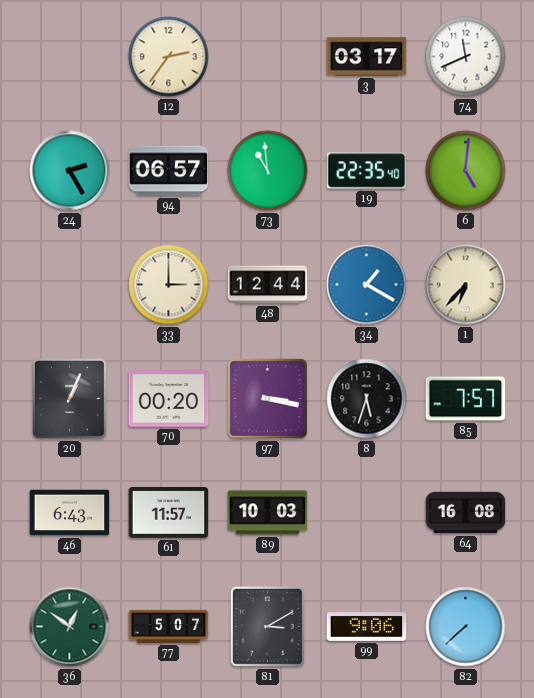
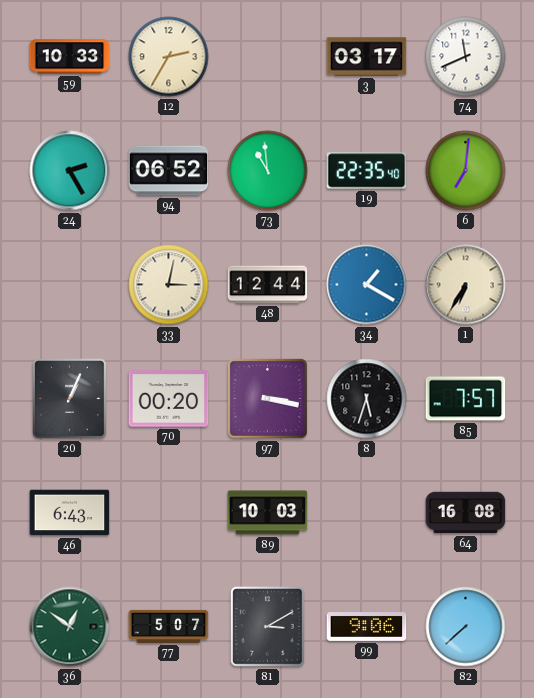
59: none -> 10:33 (70, 57)
12: 2:36 -> 2:35 (169, 57)
94: 06:57 -> 06:52 (169, 171)
6: 5:01 -> 7:01 (466, 171)
33: 3:00 -> 3:02 (169, 285)
1: 6:37 -> 6:35 (466, 285)
61: 11:57 -> none (169, 513)
